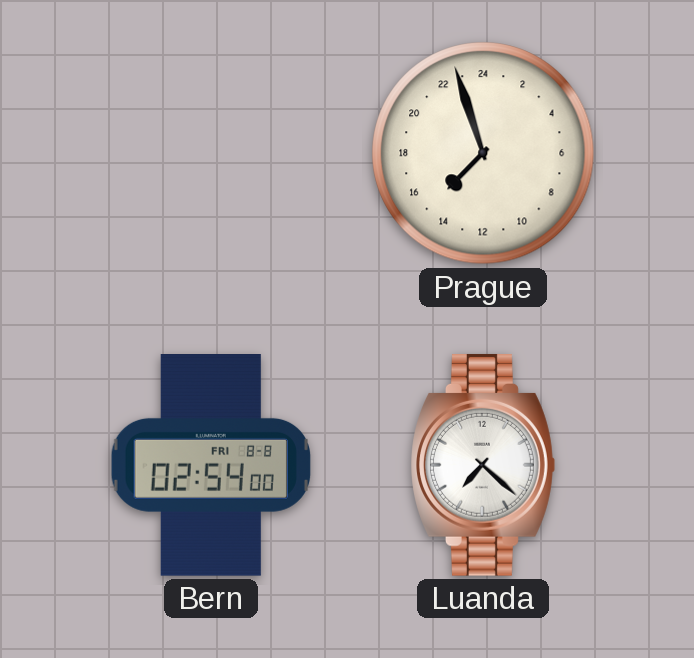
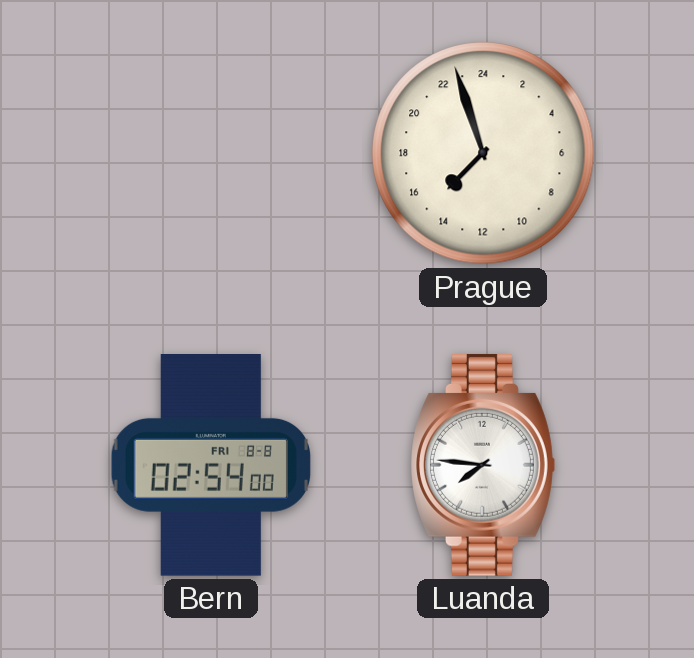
Luanda: 7:22 -> 7:46 (483, 465)
